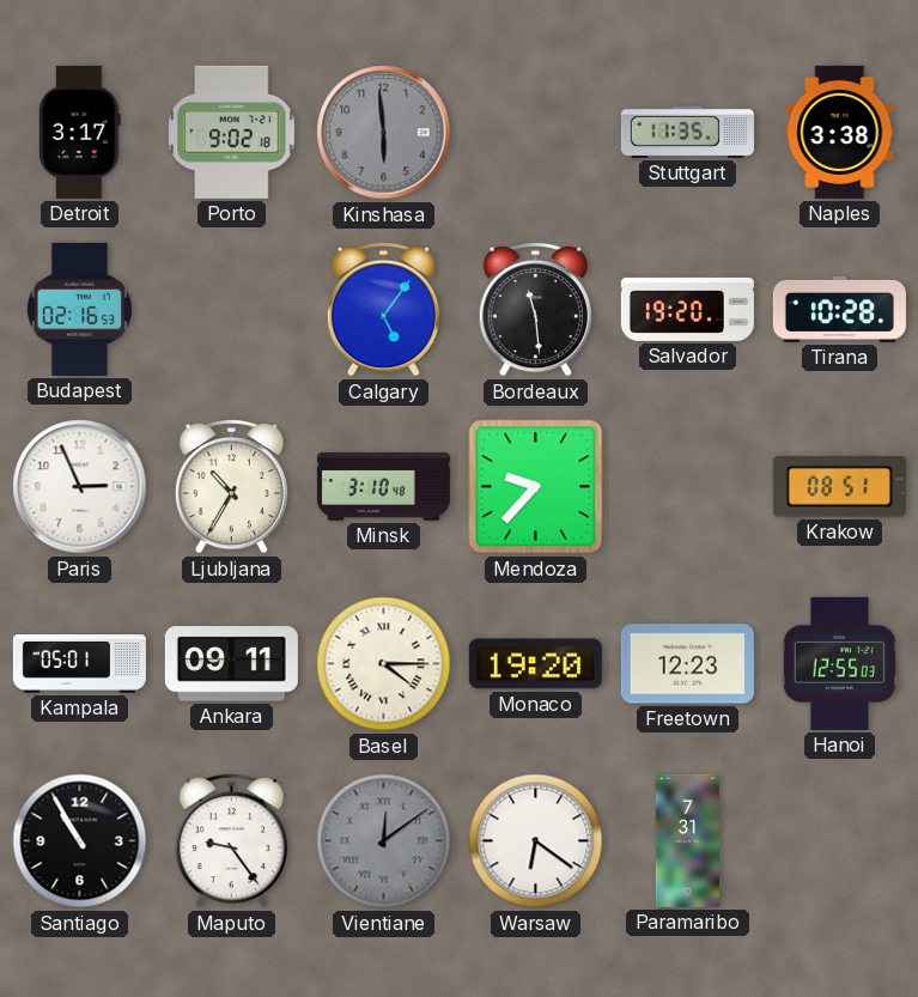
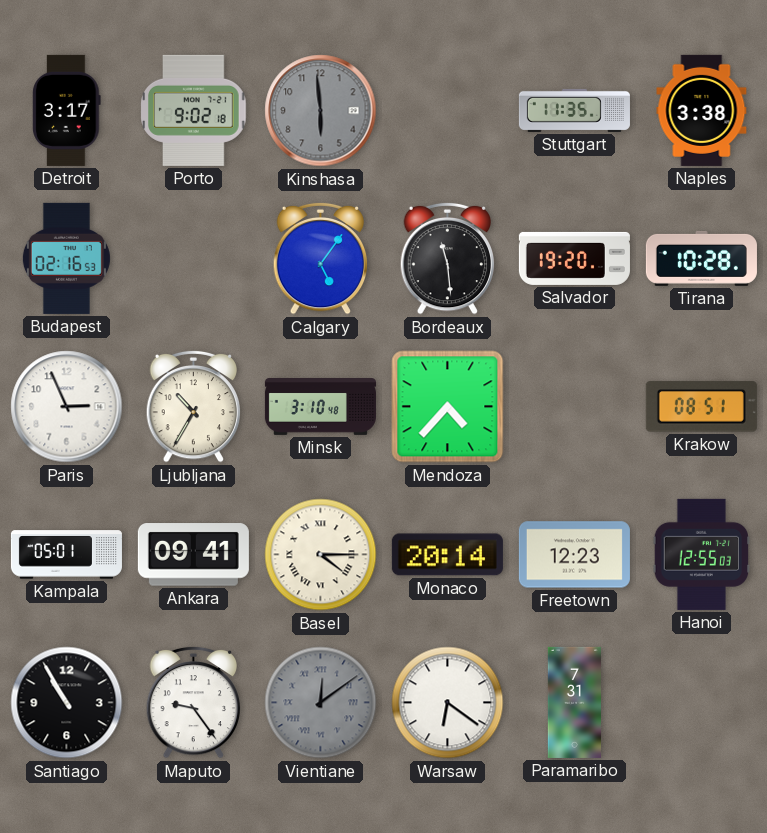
Mendoza: 9:37 -> 4:37 (448, 407)
Ankara: 09:11 -> 09:41 (193, 555)
Monaco: 19:20 -> 20:14 (447, 555)
